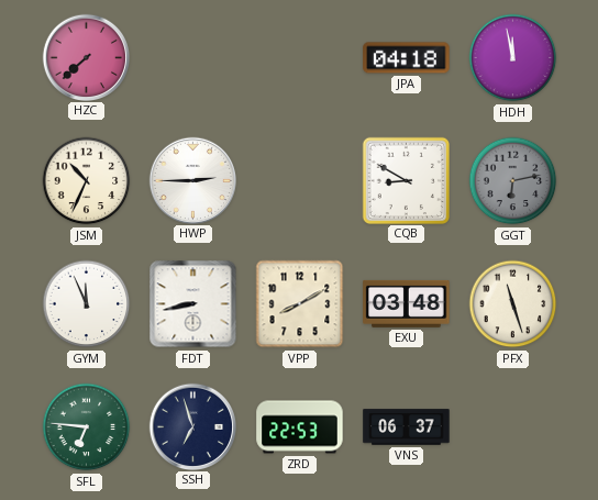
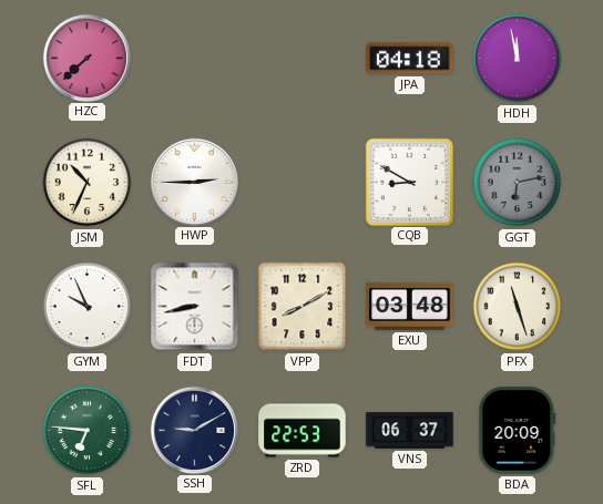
GYM: 11:56 -> 9:56 (88, 307)
SSH: 6:57 -> 9:10 (194, 430)
BDA: none -> 20:09 (518, 431)
